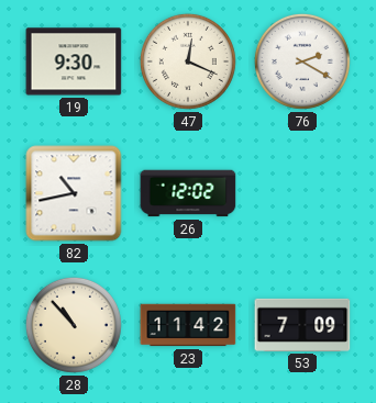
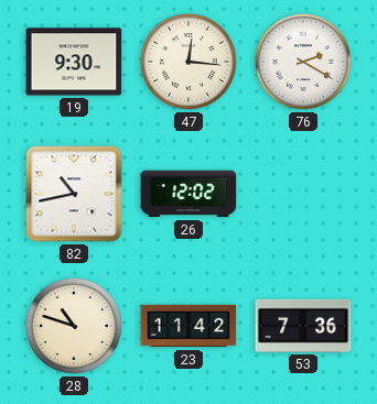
47: 12:19 -> 12:16 (188, 62)
28: 10:53 -> 10:48 (74, 326)
53: 7:09 -> 7:36 (303, 326)
